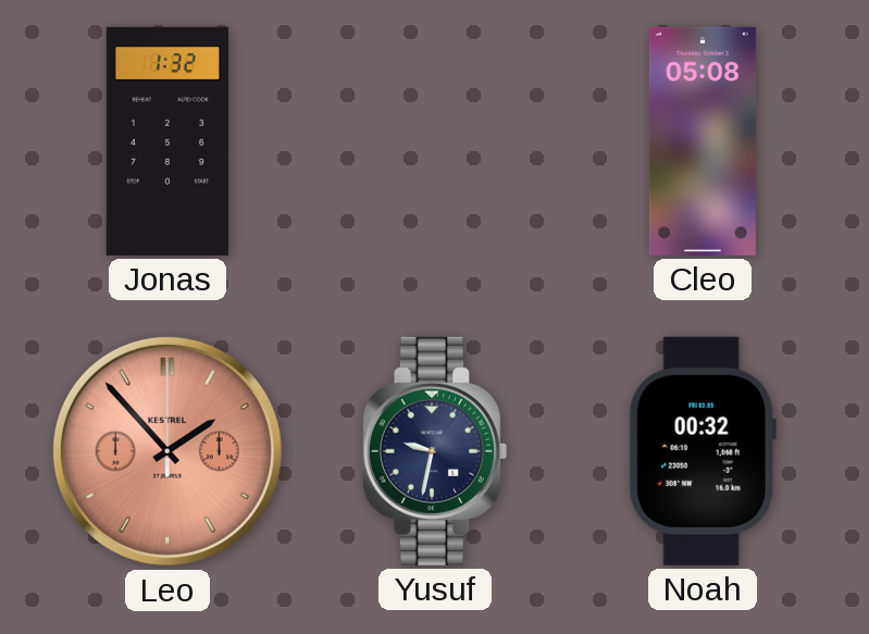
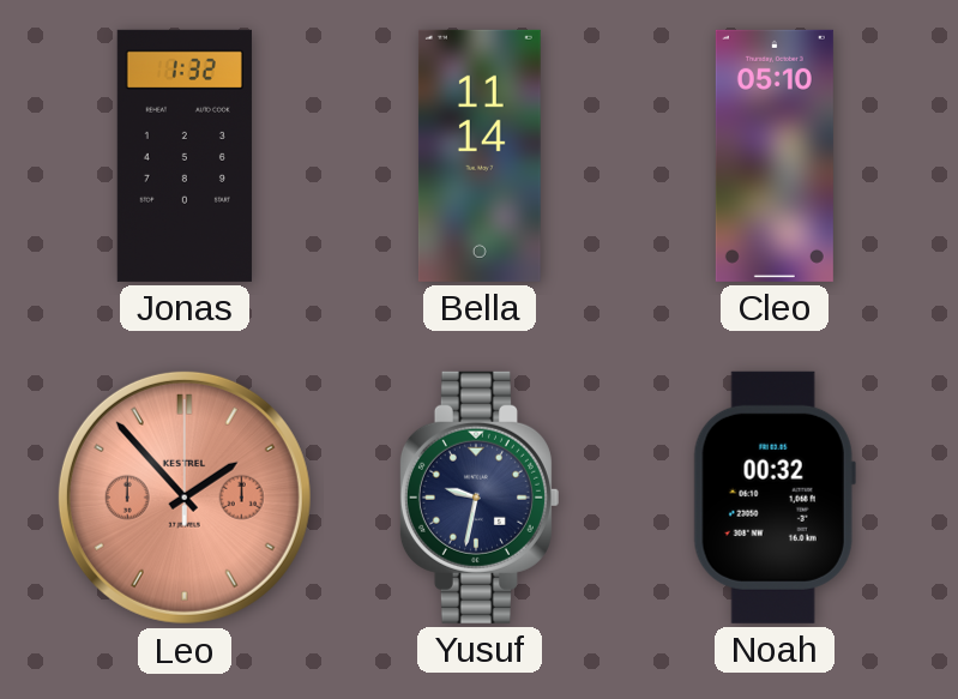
Bella: none -> 11:14 (480, 156)
Cleo: 05:08 -> 05:10 (775, 156)
